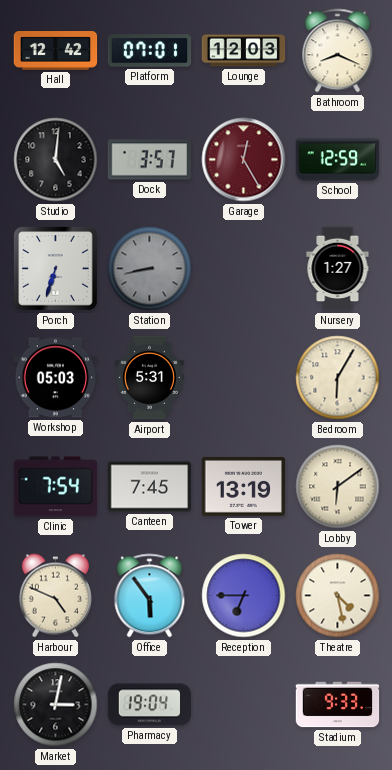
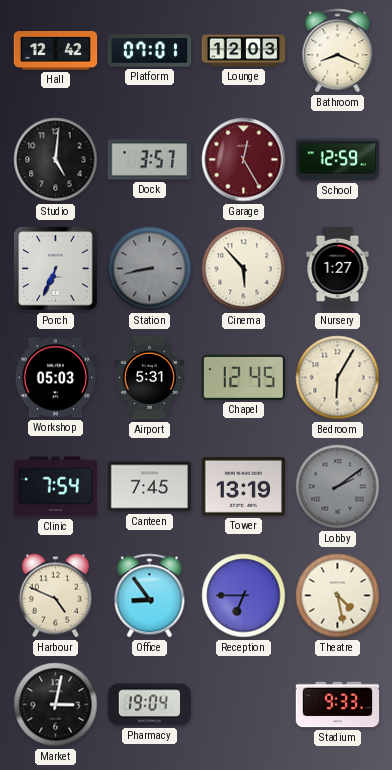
Porch: 6:33 -> 6:34 (55, 268)
Cinema: none -> 5:53 (244, 269)
Chapel: none -> 12:45 (244, 377)
Lobby: 6:09 -> 2:09 (338, 487)
Lobby dial: cream -> grey (338, 487)
Office: 5:54 -> 8:54 (150, 596)
